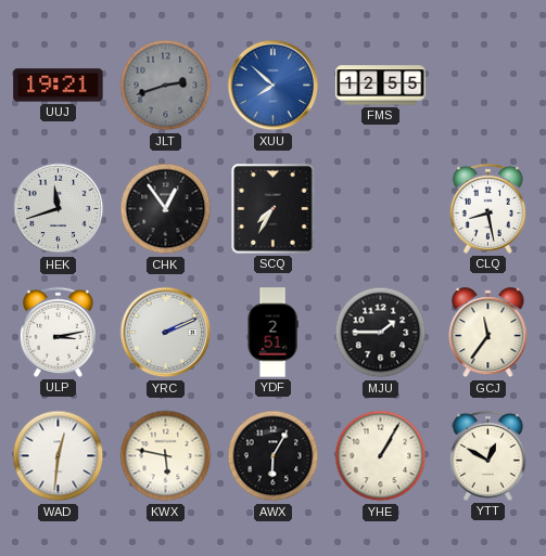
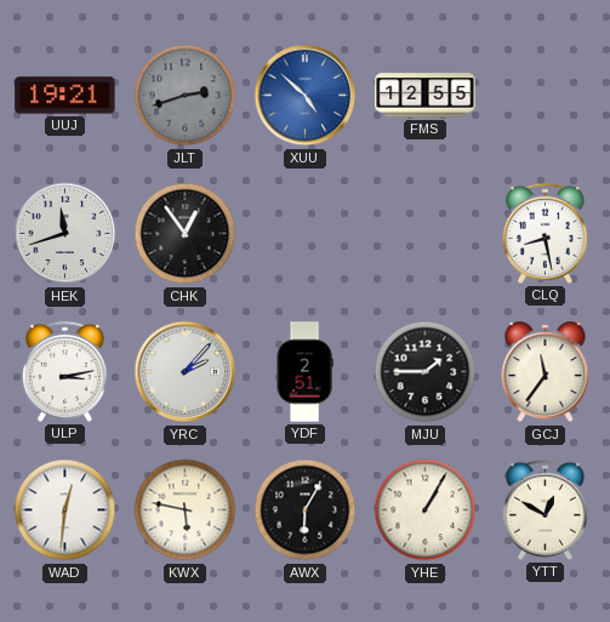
XUU: 7:52 -> 4:52 (306, 96)
SCQ: 7:35 -> none (274, 209)
YRC: 2:11 -> 2:07 (186, 372)
